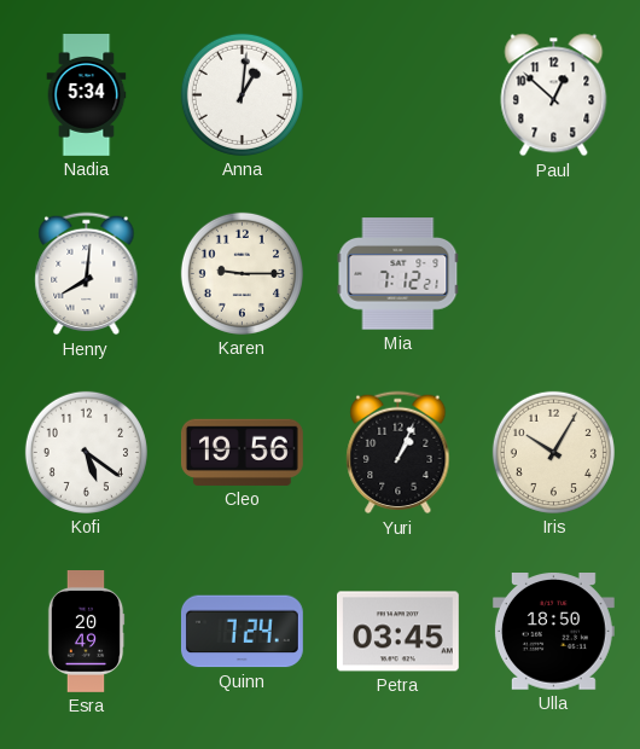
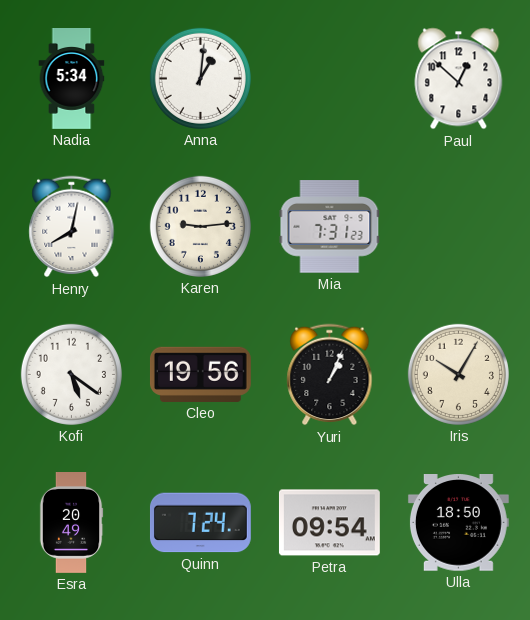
Henry: 8:01 -> 8:02 (72, 227)
Karen: 9:15 -> 9:14 (200, 226)
Mia: 7:12 -> 7:31 (330, 227)
Petra: 03:45 -> 09:54 (329, 523)
